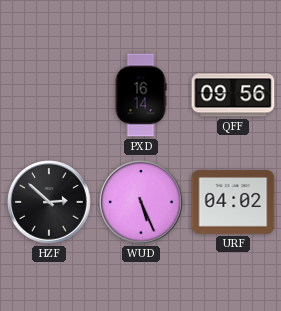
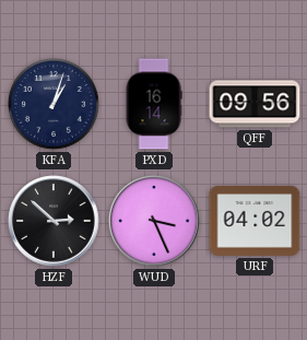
KFA: none -> 1:03 (55, 105)
WUD: 5:26 -> 3:26 (154, 221)
